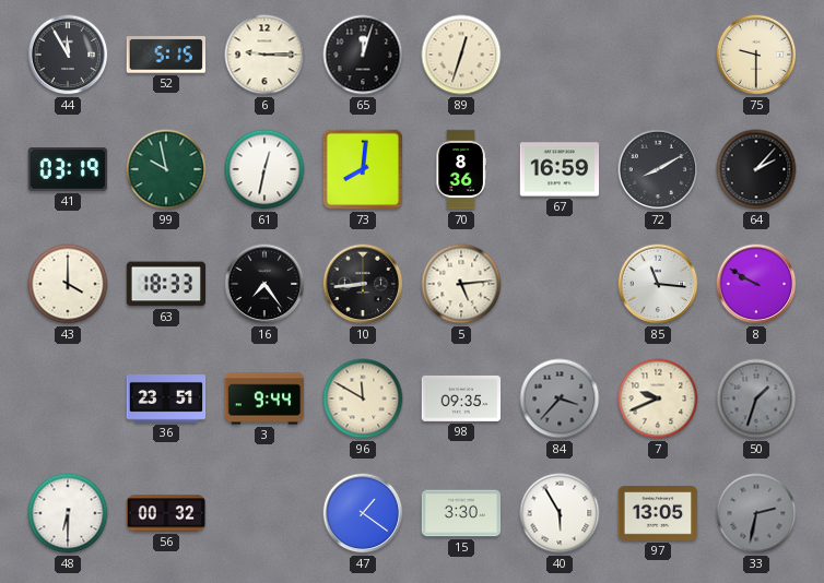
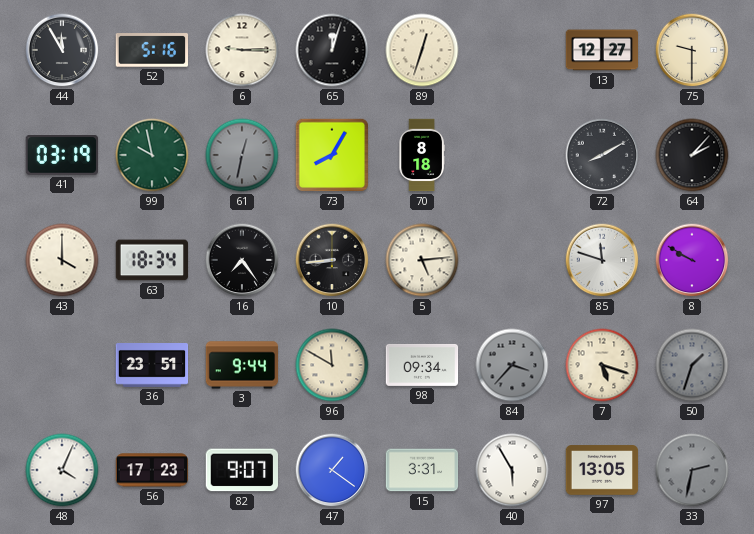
52: 5:15 -> 5:16 (151, 50)
13: none -> 12:27 (602, 50)
61 dial: white -> grey (242, 155)
73: 8:01 -> 8:05 (332, 155)
70: 8:36 -> 8:18 (422, 155)
67: 16:59 -> none (560, 169)
63: 18:33 -> 18:34 (152, 260)
85: 11:16 -> 11:48 (602, 260)
98: 09:35 -> 09:34 (422, 365)
7: 9:41 -> 5:18 (602, 365)
48: 6:30 -> 4:04 (62, 470)
56: 00:32 -> 17:23 (152, 470)
82: none -> 9:07 (241, 470)
15: 3:30 -> 3:31 (422, 470)
